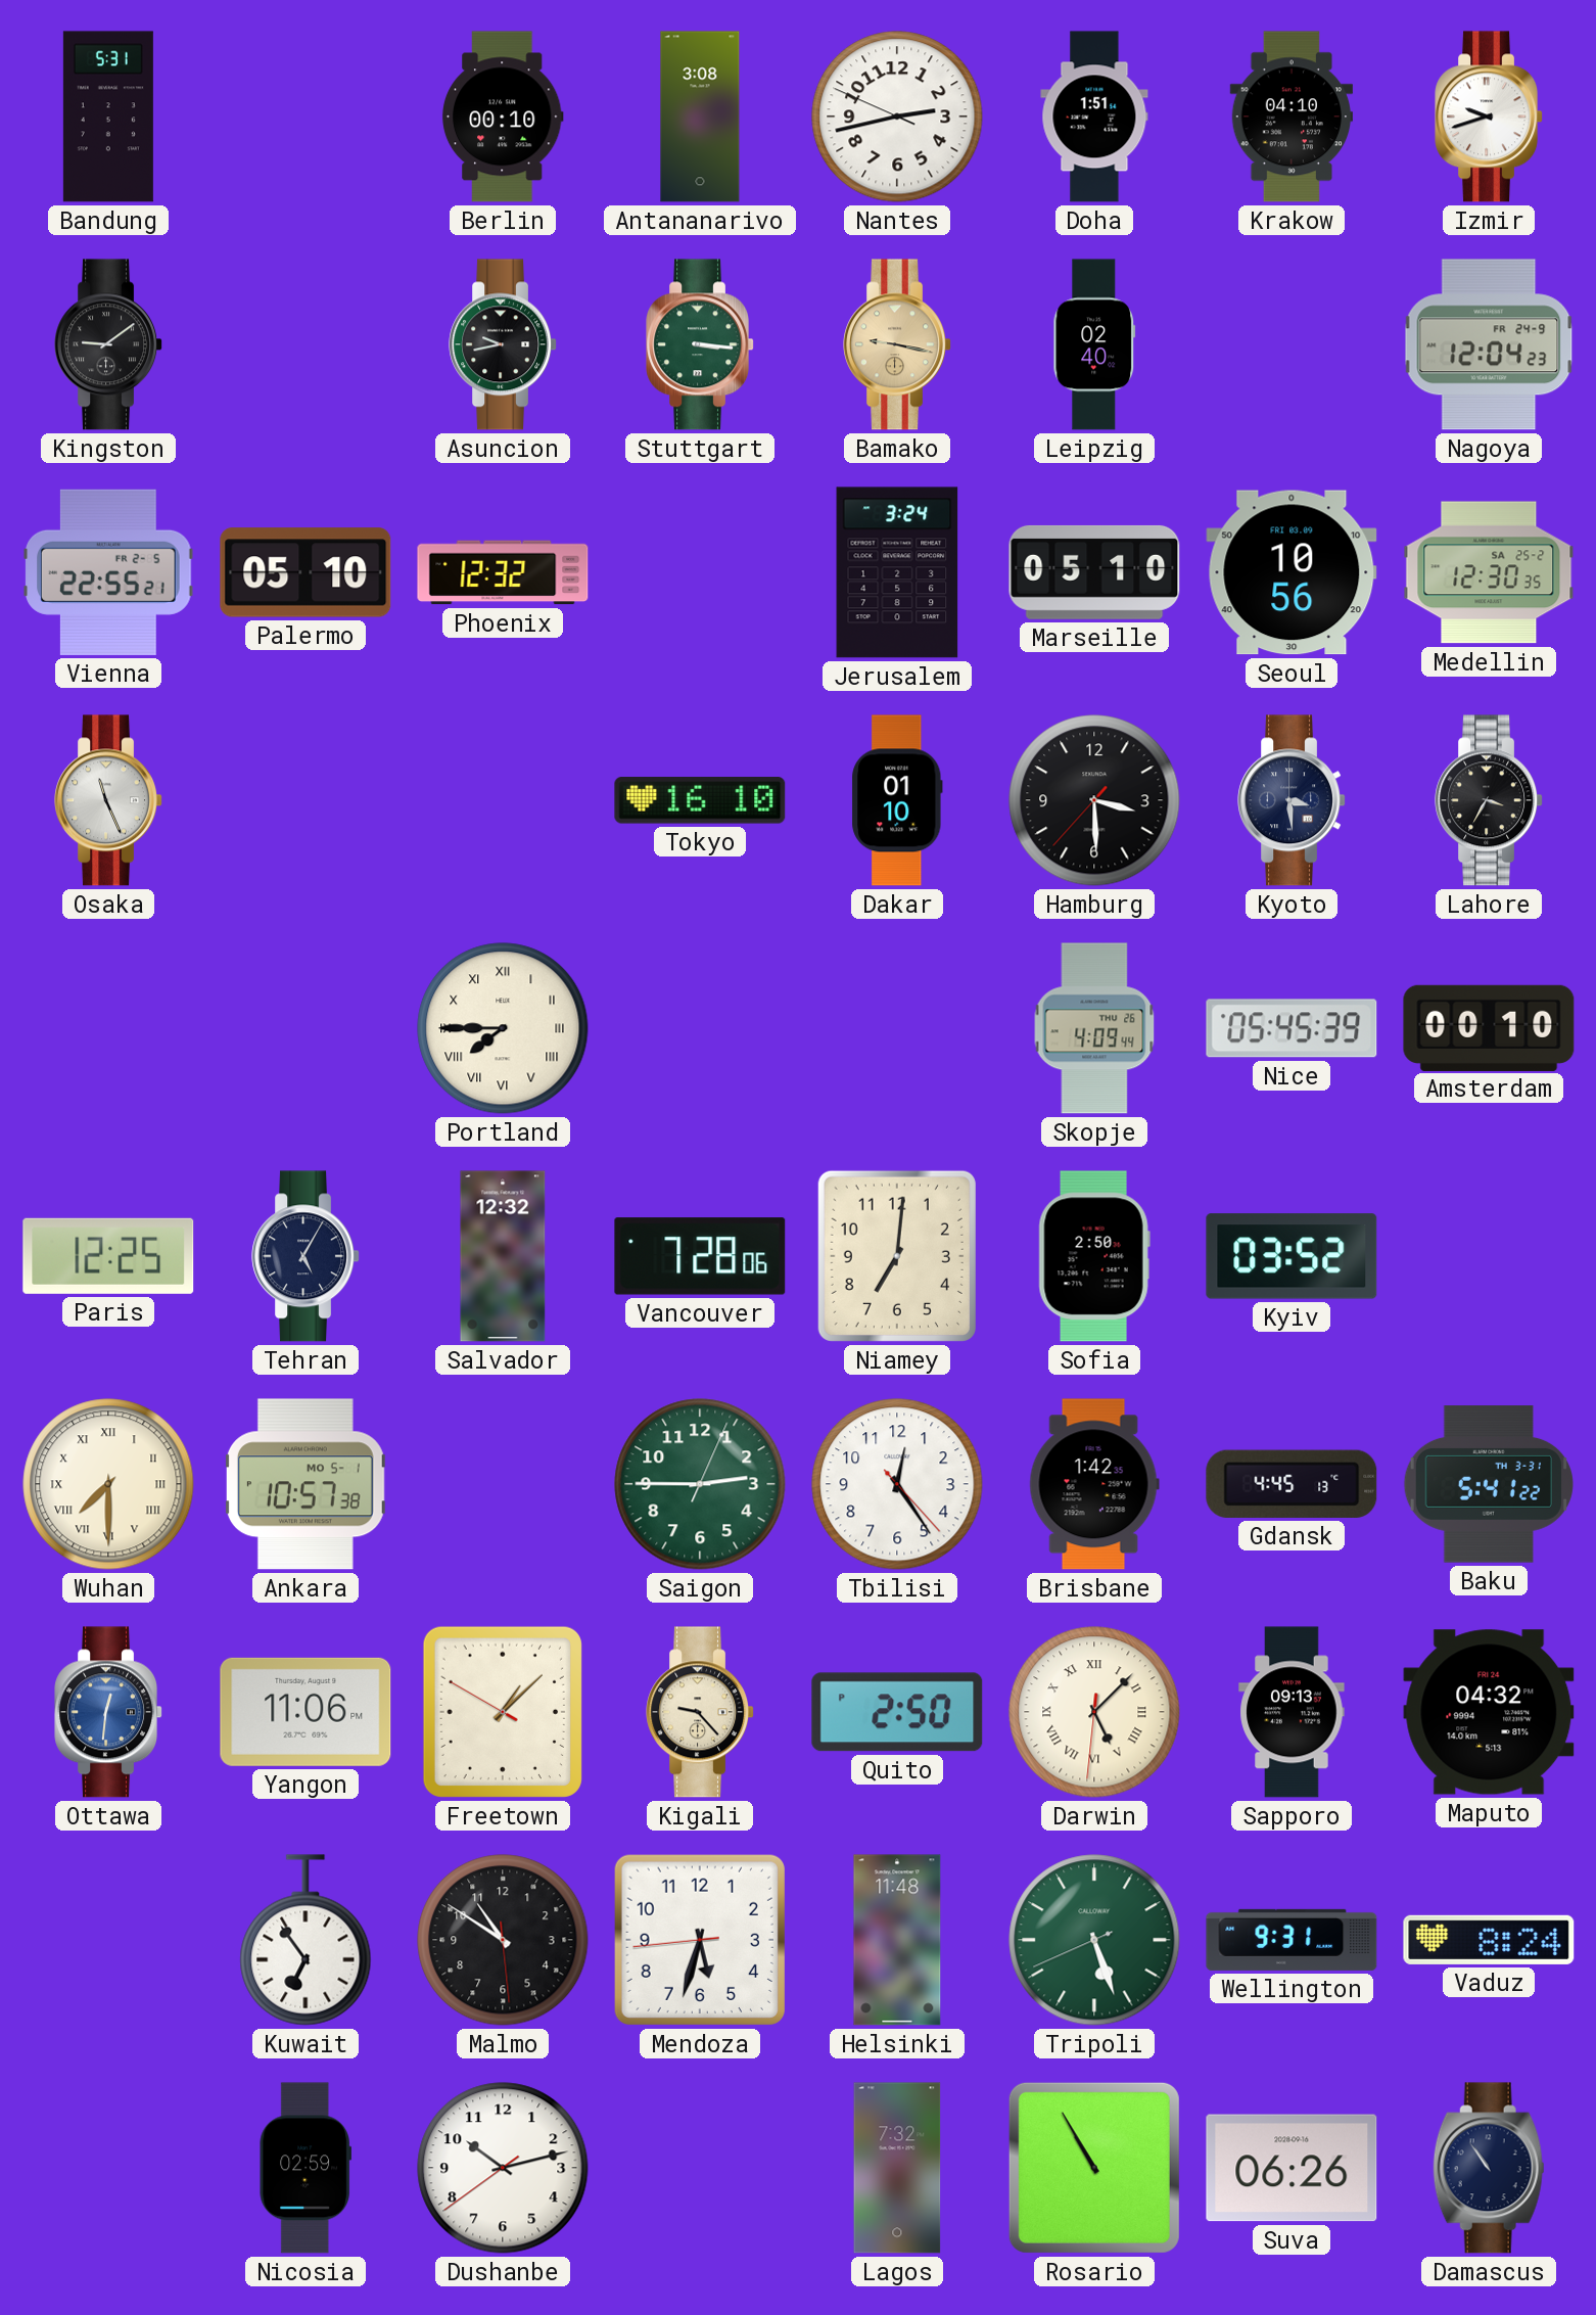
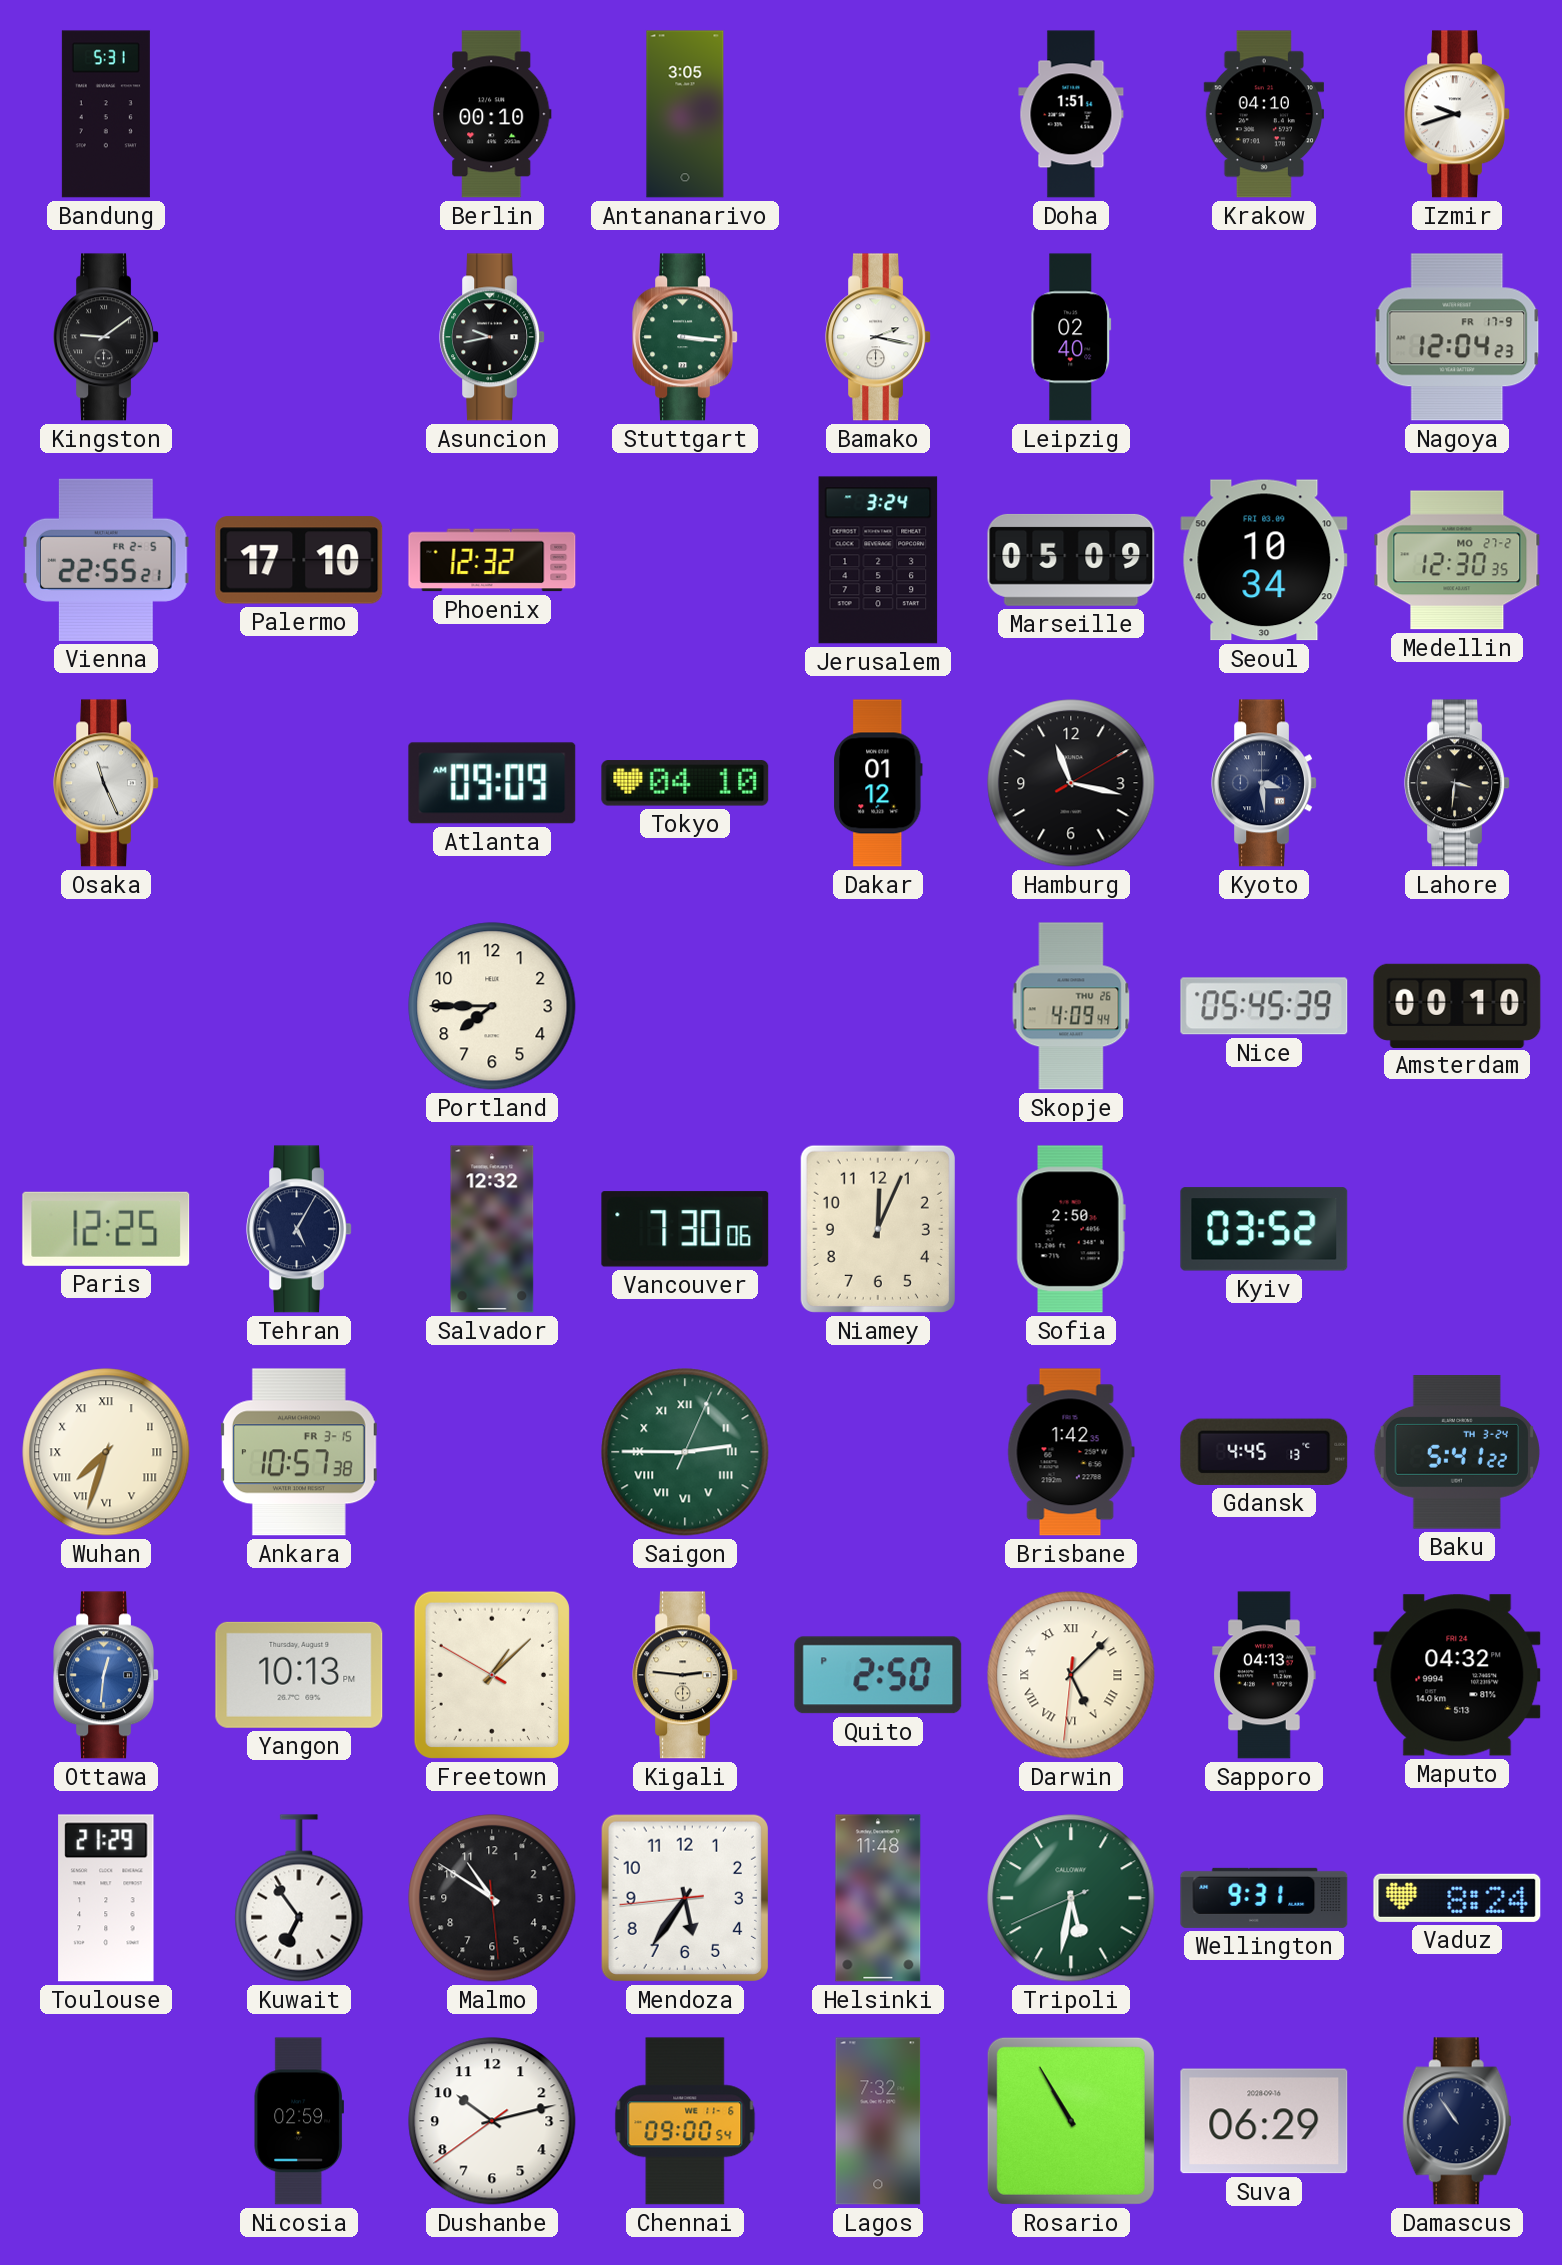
Antananarivo: 3:08 -> 3:05 (685, 114)
Nantes: 2:42 -> none (897, 117)
Bamako: 9:17 -> 2:17 (878, 337)
Bamako dial: champagne -> white (878, 337)
Nagoya date: FR 24-9 -> FR 17-9 (1457, 337)
Palermo: 05:10 -> 17:10 (299, 560)
Marseille: 05:10 -> 05:09 (1071, 560)
Seoul: 10:56 -> 10:34 (1264, 560)
Medellin date: SA 25-2 -> MO 27-2 (1457, 560)
Atlanta: none -> 09:09 (492, 783)
Tokyo: 16:10 -> 04:10 (685, 783)
Dakar: 01:10 -> 01:12 (878, 783)
Hamburg: 3:29 -> 11:17 (1071, 783)
Lahore: 3:35 -> 3:31 (1457, 783)
Portland numerals: Roman -> Arabic (492, 1006)
Vancouver: 7:28 -> 7:30 (685, 1229)
Niamey: 7:01 -> 12:04 (878, 1229)
Wuhan: 7:30 -> 7:33 (106, 1452)
Ankara date: MO 5-1 -> FR 3-15 (299, 1452)
Saigon numerals: Arabic -> Roman (685, 1452)
Tbilisi: 12:24 -> none (897, 1484)
Baku date: TH 3-31 -> TH 3-24 (1457, 1452)
Yangon: 11:06 -> 10:13 (299, 1675)
Kigali: 9:23 -> 2:46 (685, 1675)
Sapporo: 09:13 -> 04:13 (1264, 1675)
Toulouse: none -> 21:29 (106, 1898)
Mendoza: 5:32 -> 5:35 (685, 1898)
Tripoli: 5:26 -> 5:31 (1071, 1898)
Chennai: none -> 09:00 (685, 2121)
Suva: 06:26 -> 06:29 (1264, 2121)
